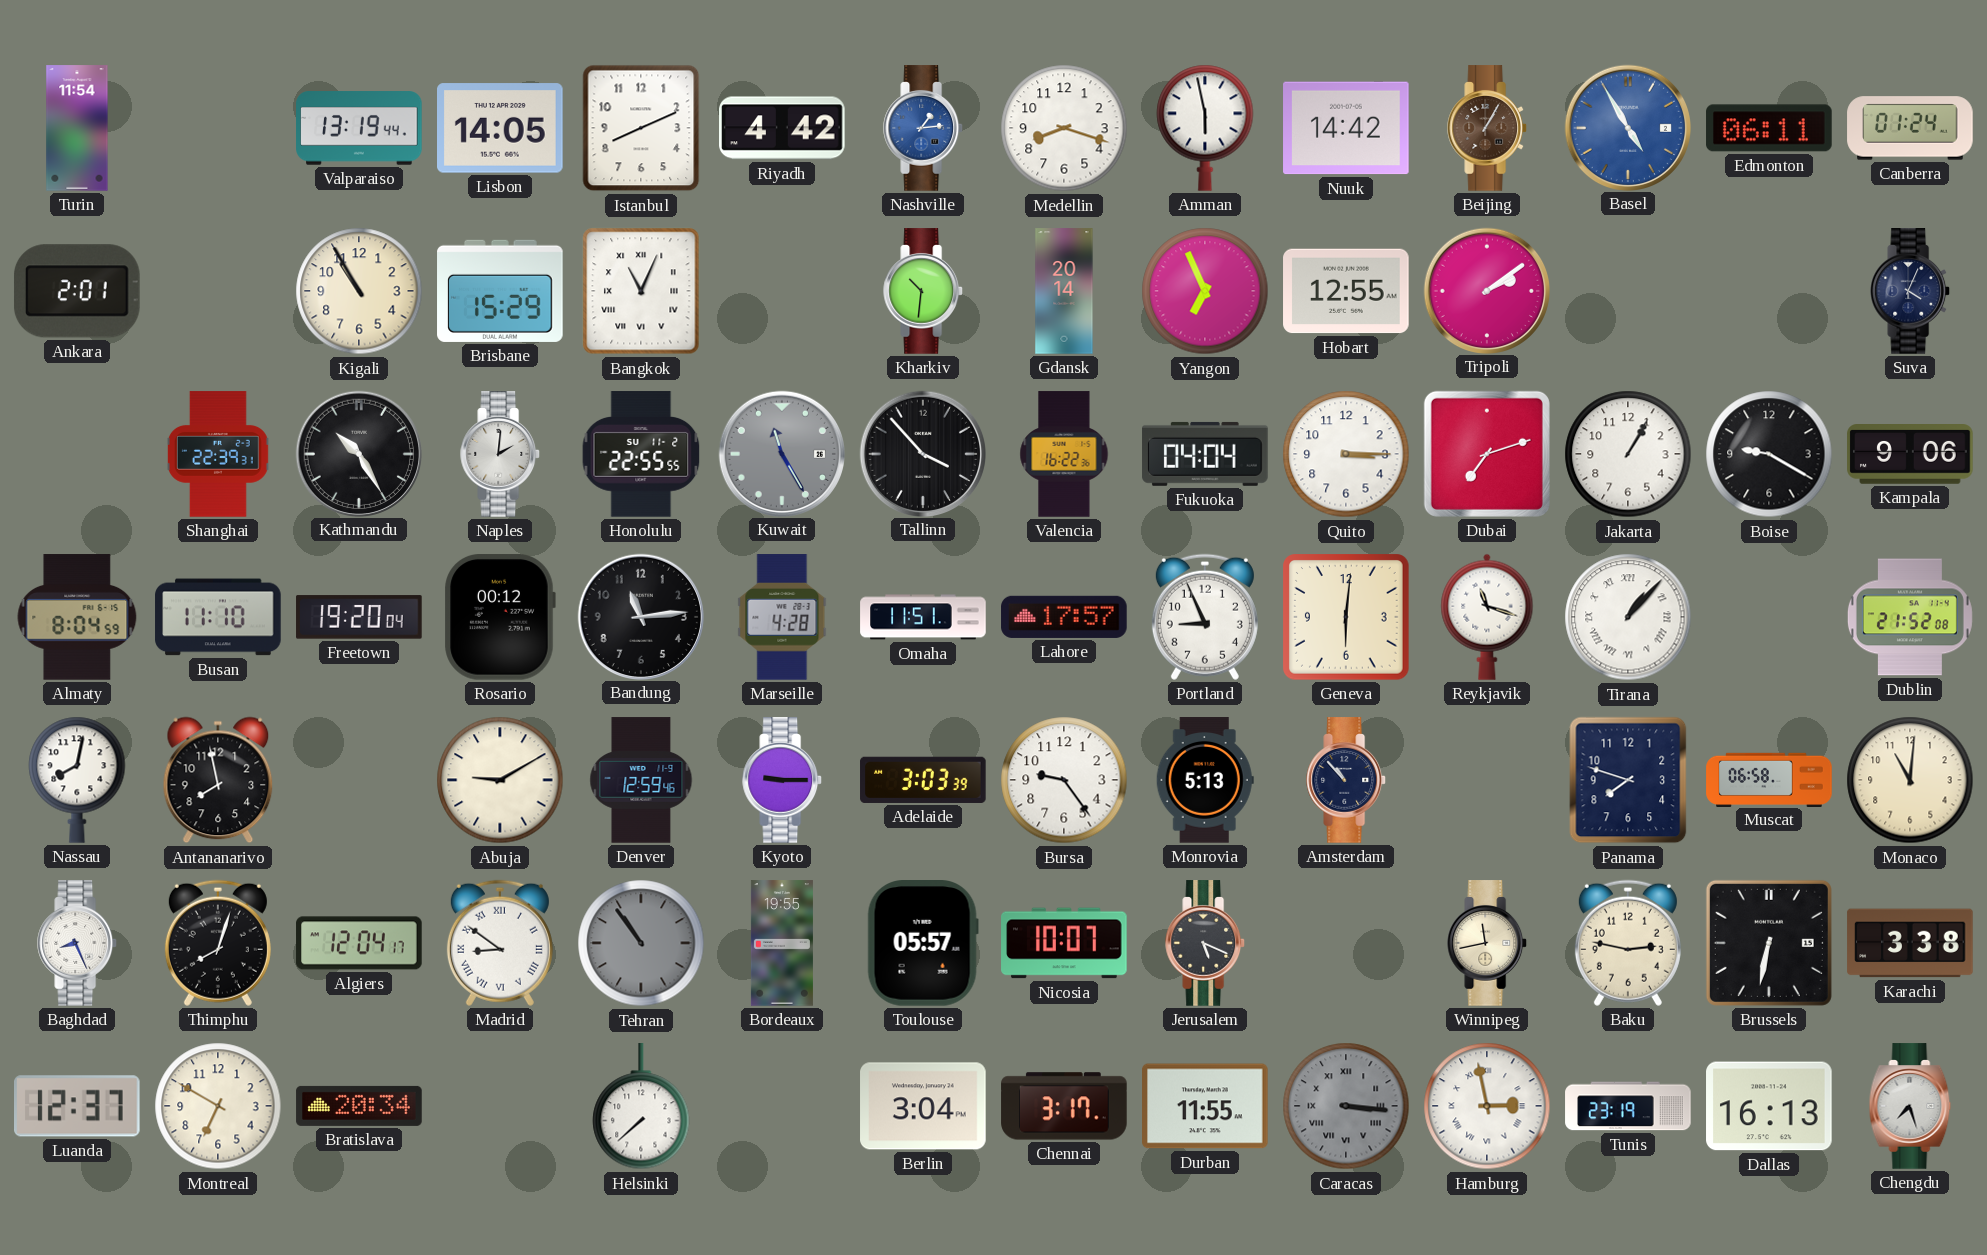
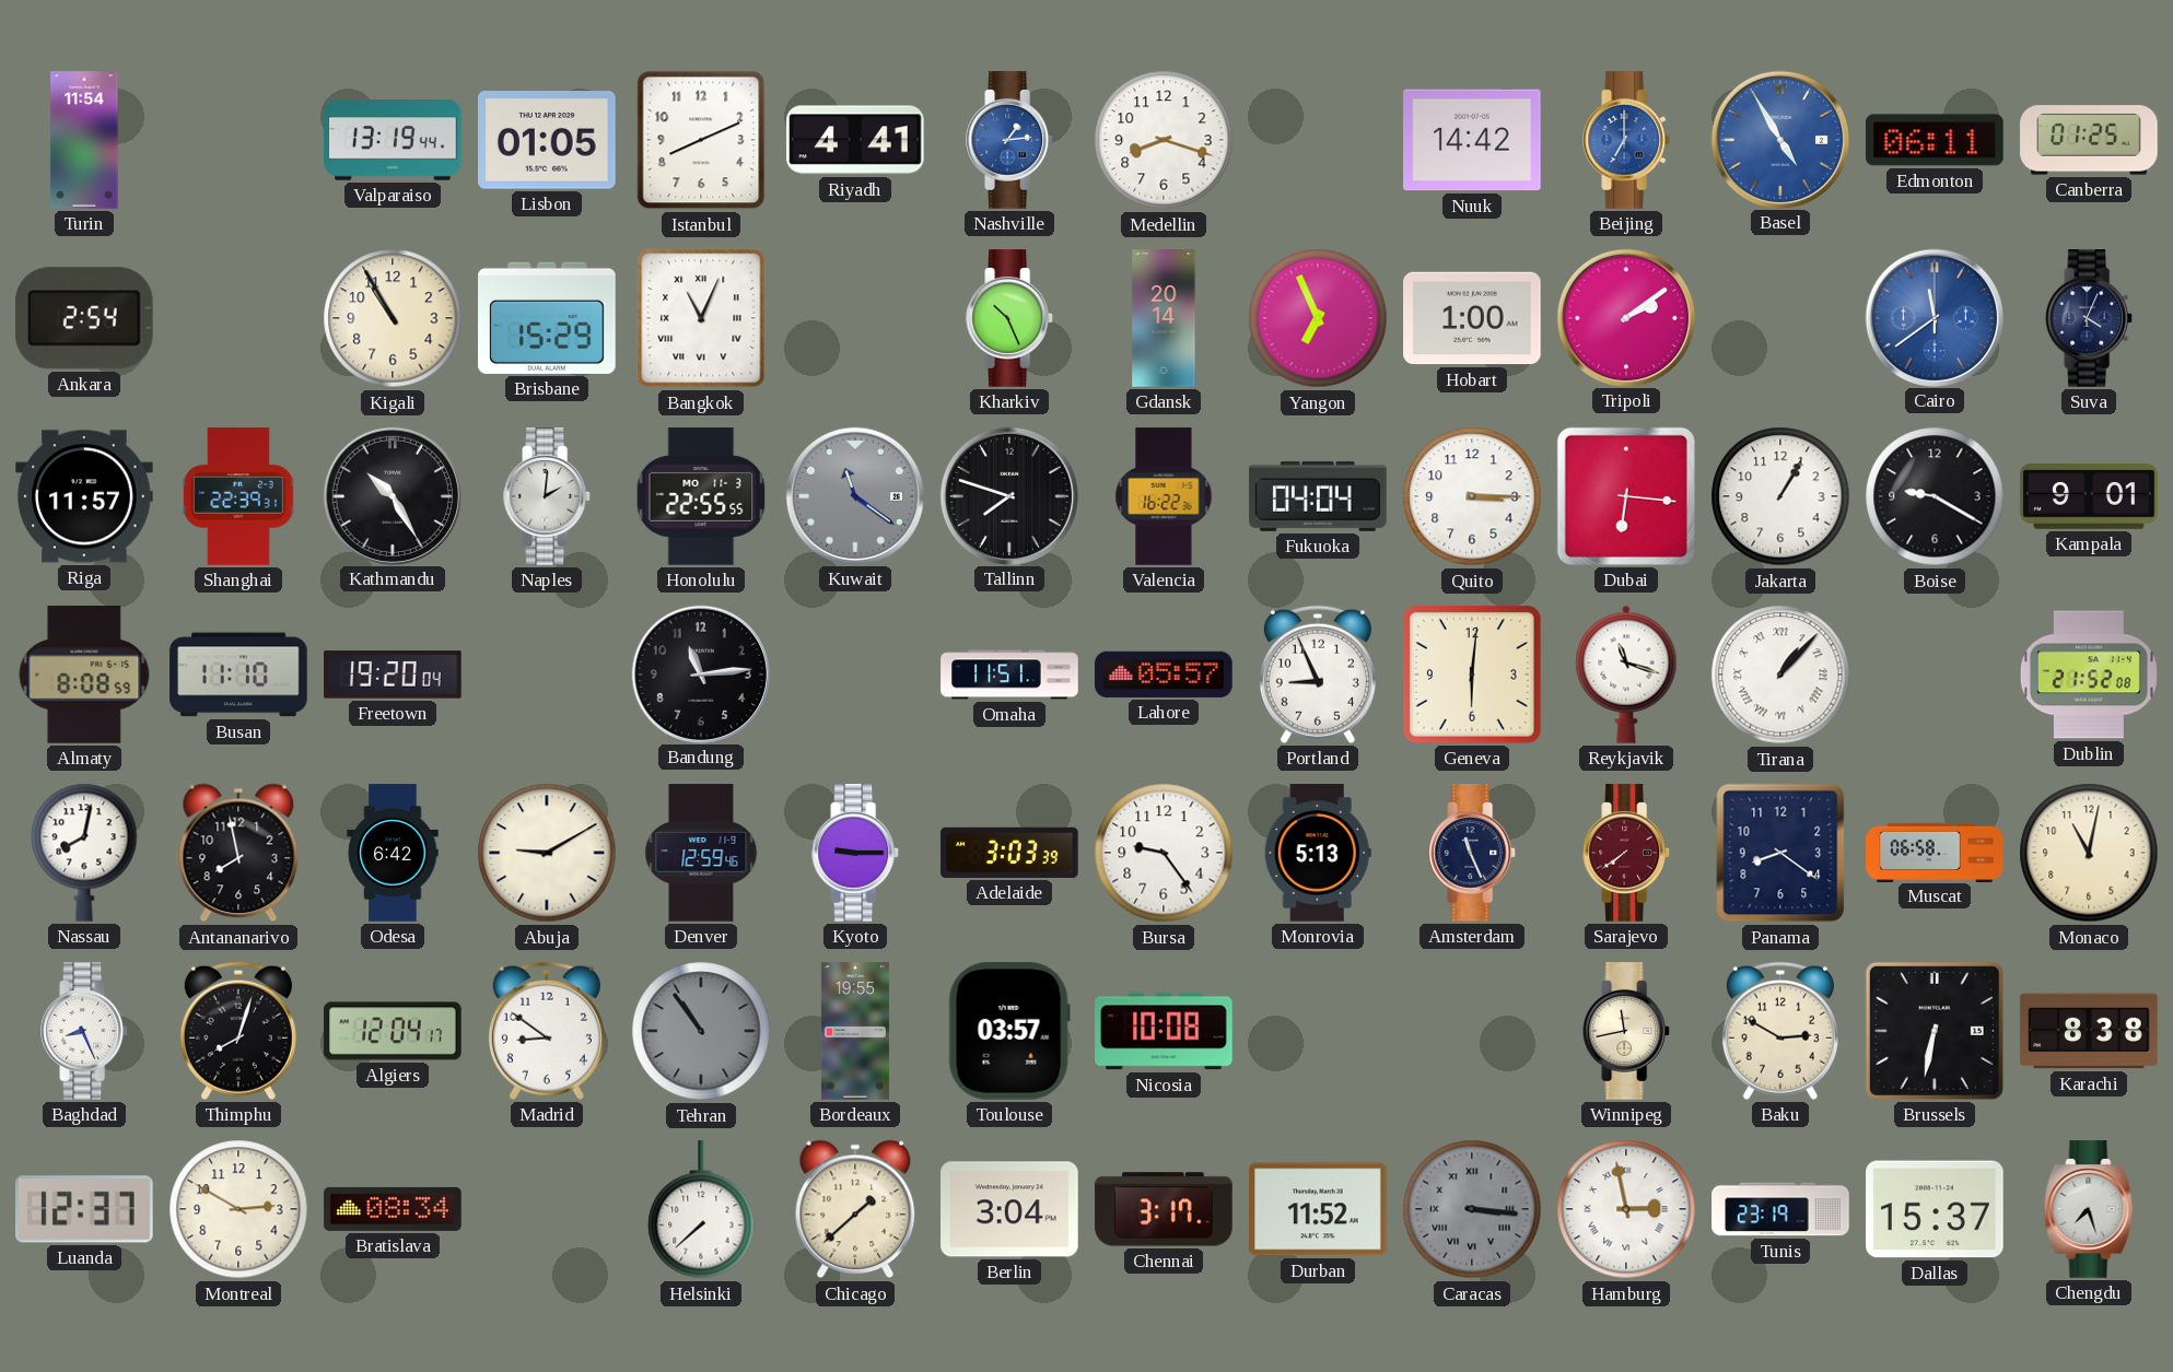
Lisbon: 14:05 -> 01:05 (548, 140)
Riyadh: 4:42 -> 4:41 (855, 140)
Amman: 5:58 -> none (1205, 128)
Beijing: 1:05 -> 7:00 (1627, 140)
Beijing dial: brown -> blue (1627, 140)
Canberra: 01:24 -> 01:25 (2089, 140)
Ankara: 2:01 -> 2:54 (84, 318)
Kharkiv: 10:31 -> 10:26 (1010, 318)
Hobart: 12:55 -> 1:00 (1472, 318)
Cairo: none -> 11:39 (1933, 317)
Riga: none -> 11:57 (84, 496)
Honolulu date: SU 11-2 -> MO 11-3 (701, 496)
Kuwait: 11:25 -> 11:21 (854, 495)
Tallinn: 3:53 -> 7:48 (1008, 495)
Dubai: 7:12 -> 6:16 (1626, 496)
Kampala: 9:06 -> 9:01 (2089, 497)
Almaty: 8:04 -> 8:08 (84, 675)
Rosario: 00:12 -> none (500, 618)
Marseille: 4:28 -> none (782, 617)
Lahore: 17:57 -> 05:57 (1164, 675)
Odesa: none -> 6:42 (393, 853)
Amsterdam: 10:53 -> 11:26 (1473, 853)
Sarajevo: none -> 7:39 (1627, 853)
Panama: 7:48 -> 8:21 (1780, 853)
Monaco: 11:01 -> 11:02 (2089, 853)
Madrid numerals: Roman -> Arabic (547, 1031)
Toulouse: 05:57 -> 03:57 (1009, 1031)
Nicosia: 10:07 -> 10:08 (1164, 1031)
Jerusalem: 5:19 -> none (1206, 943)
Baku: 2:47 -> 2:50 (1780, 1031)
Karachi: 3:38 -> 8:38 (2089, 1031)
Montreal: 6:50 -> 2:50 (238, 1209)
Bratislava: 20:34 -> 08:34 (393, 1209)
Chicago: none -> 1:38 (855, 1209)
Durban: 11:55 -> 11:52 (1318, 1209)
Dallas: 16:13 -> 15:37 (1935, 1209)
